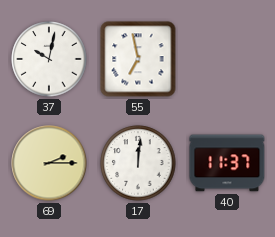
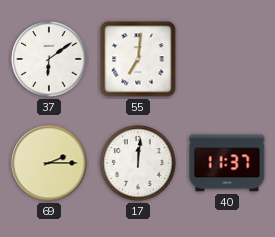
37: 10:02 -> 6:09 (49, 59)
55: 6:58 -> 7:01 (138, 59)
